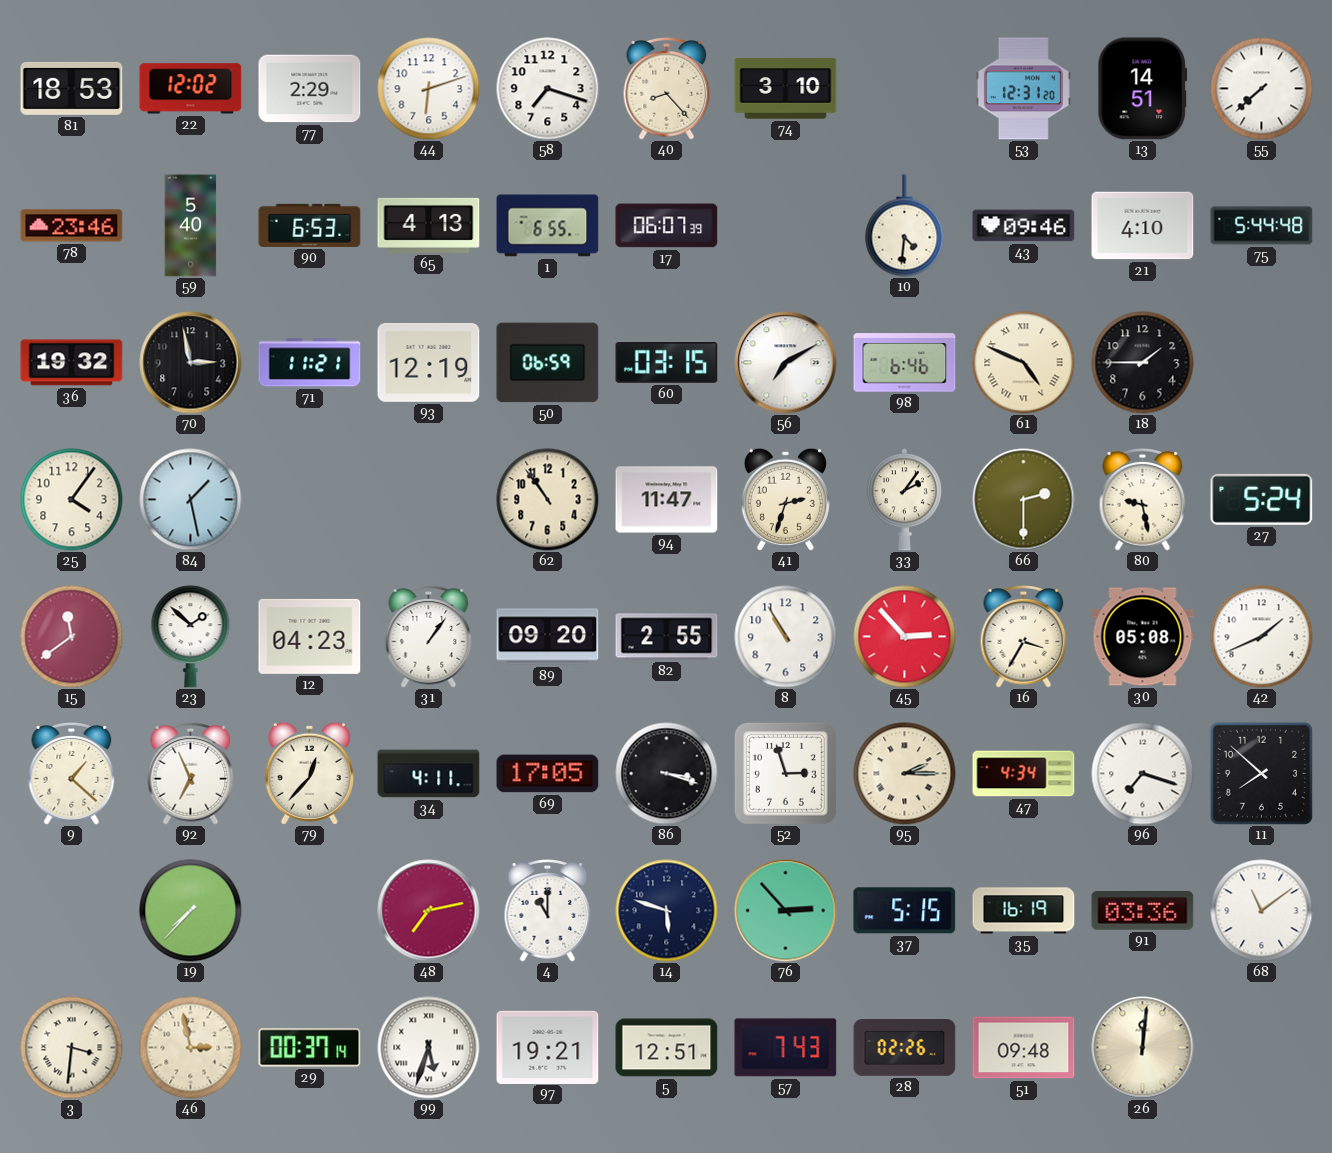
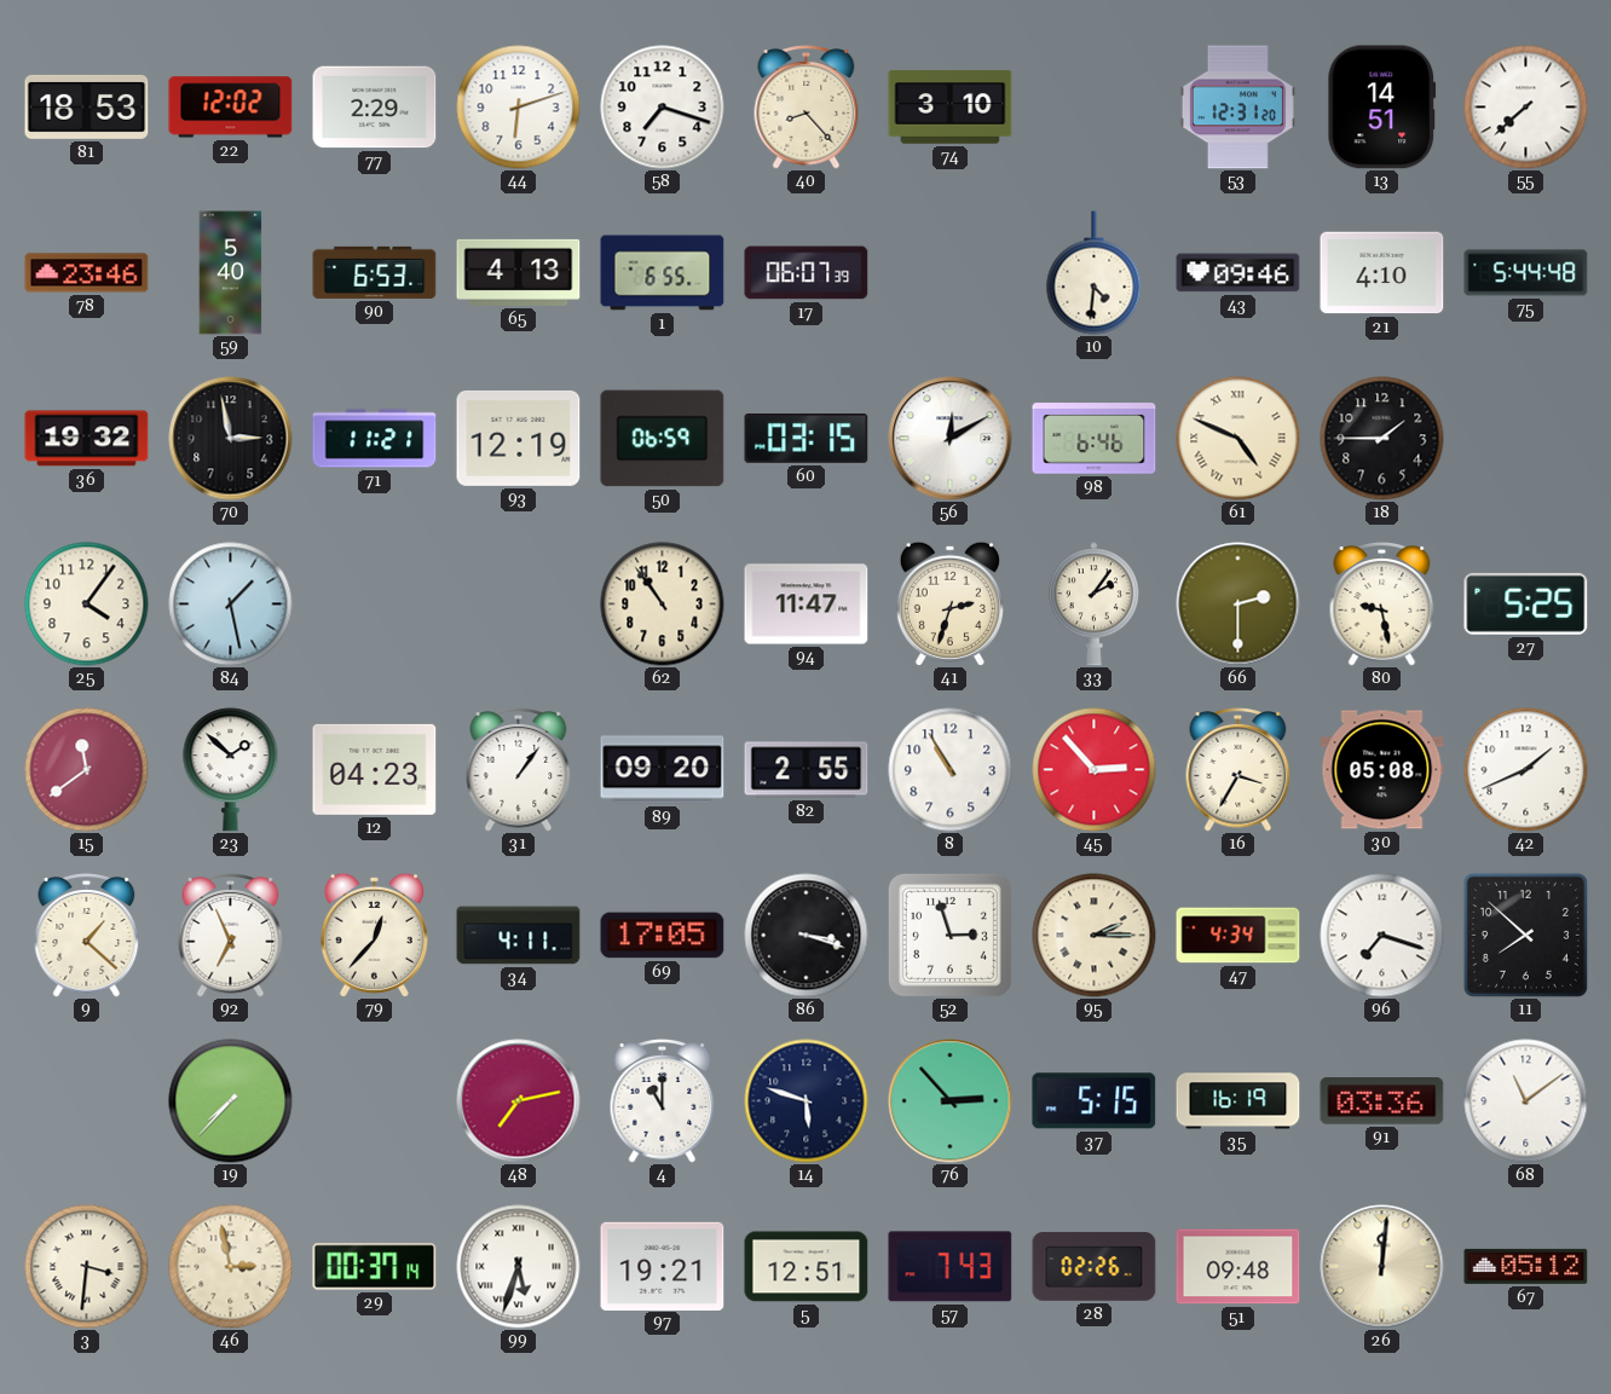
56: 7:10 -> 12:10 (951, 439)
27: 5:24 -> 5:25 (1526, 603)
67: none -> 05:12 (1526, 1266)
